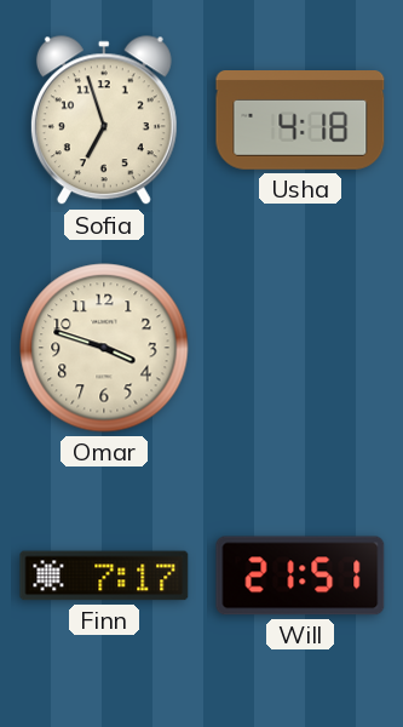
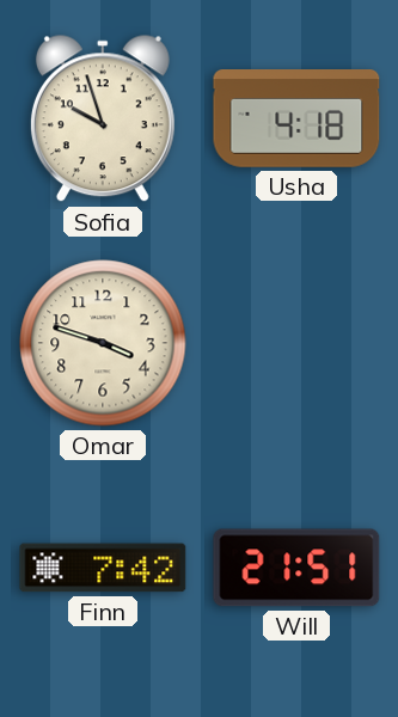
Sofia: 6:57 -> 9:57 (103, 119)
Finn: 7:17 -> 7:42 (103, 568)
